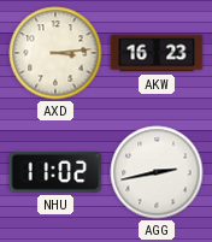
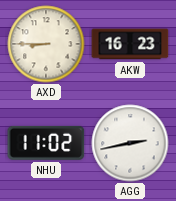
AXD: 3:14 -> 8:45 (46, 44)
